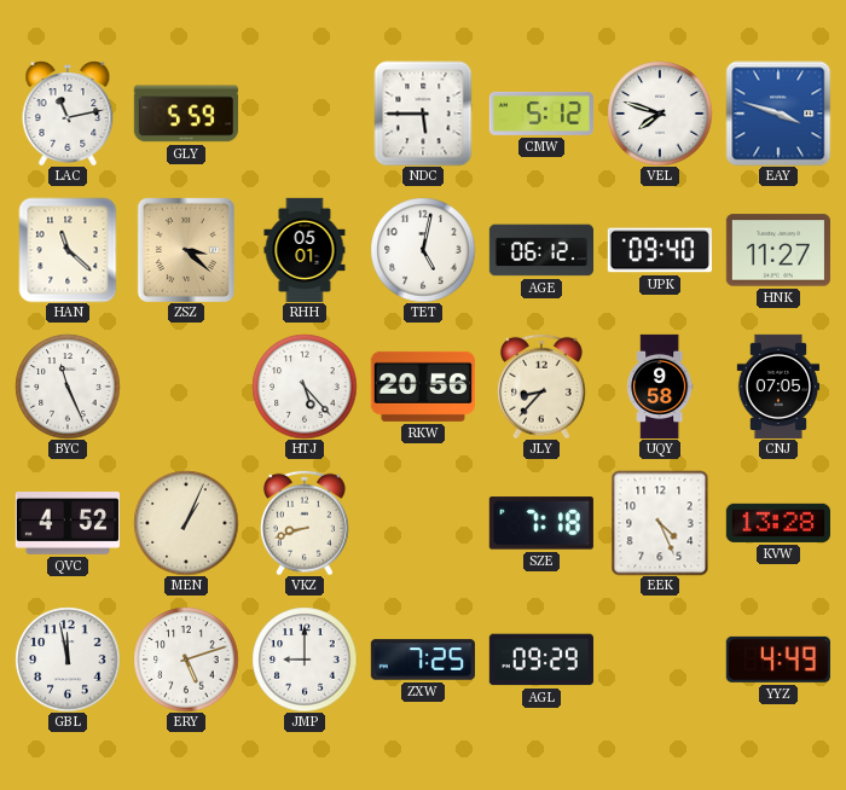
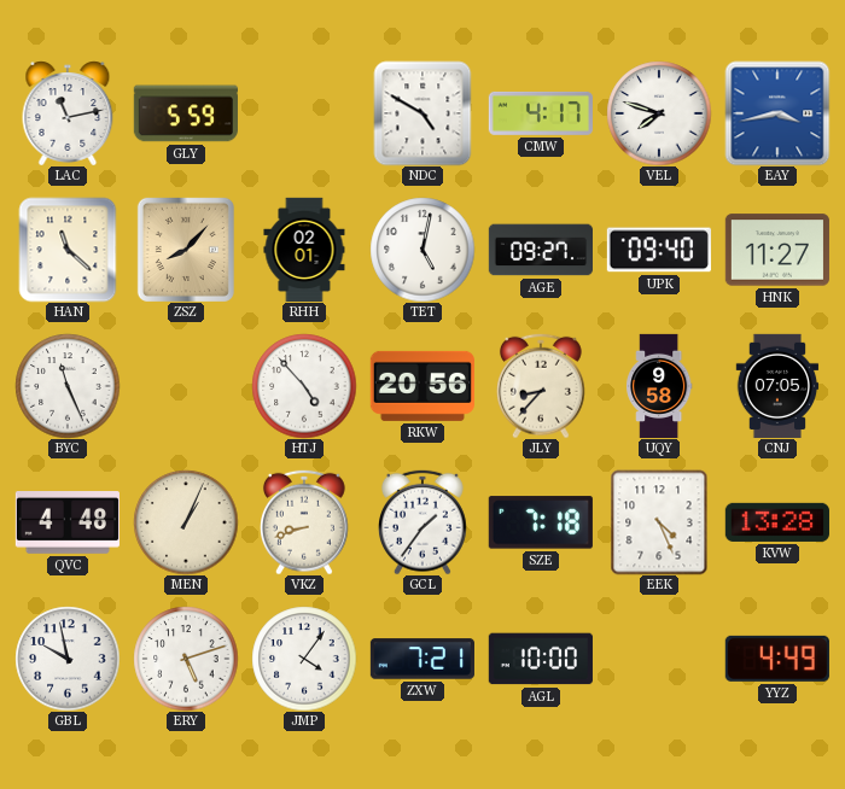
NDC: 5:45 -> 4:50 (422, 113)
CMW: 5:12 -> 4:17 (541, 113)
EAY: 3:48 -> 3:43 (777, 113)
ZSZ: 3:22 -> 8:07 (186, 250)
RHH: 05:01 -> 02:01 (304, 249)
AGE: 06:12 -> 09:27 (540, 250)
HTJ: 5:23 -> 4:53 (304, 386)
QVC: 4:52 -> 4:48 (68, 524)
GCL: none -> 1:36 (424, 522)
GBL: 11:58 -> 9:58 (68, 659)
JMP: 9:00 -> 4:06 (304, 659)
ZXW: 7:25 -> 7:21 (422, 659)
AGL: 09:29 -> 10:00 (541, 659)
